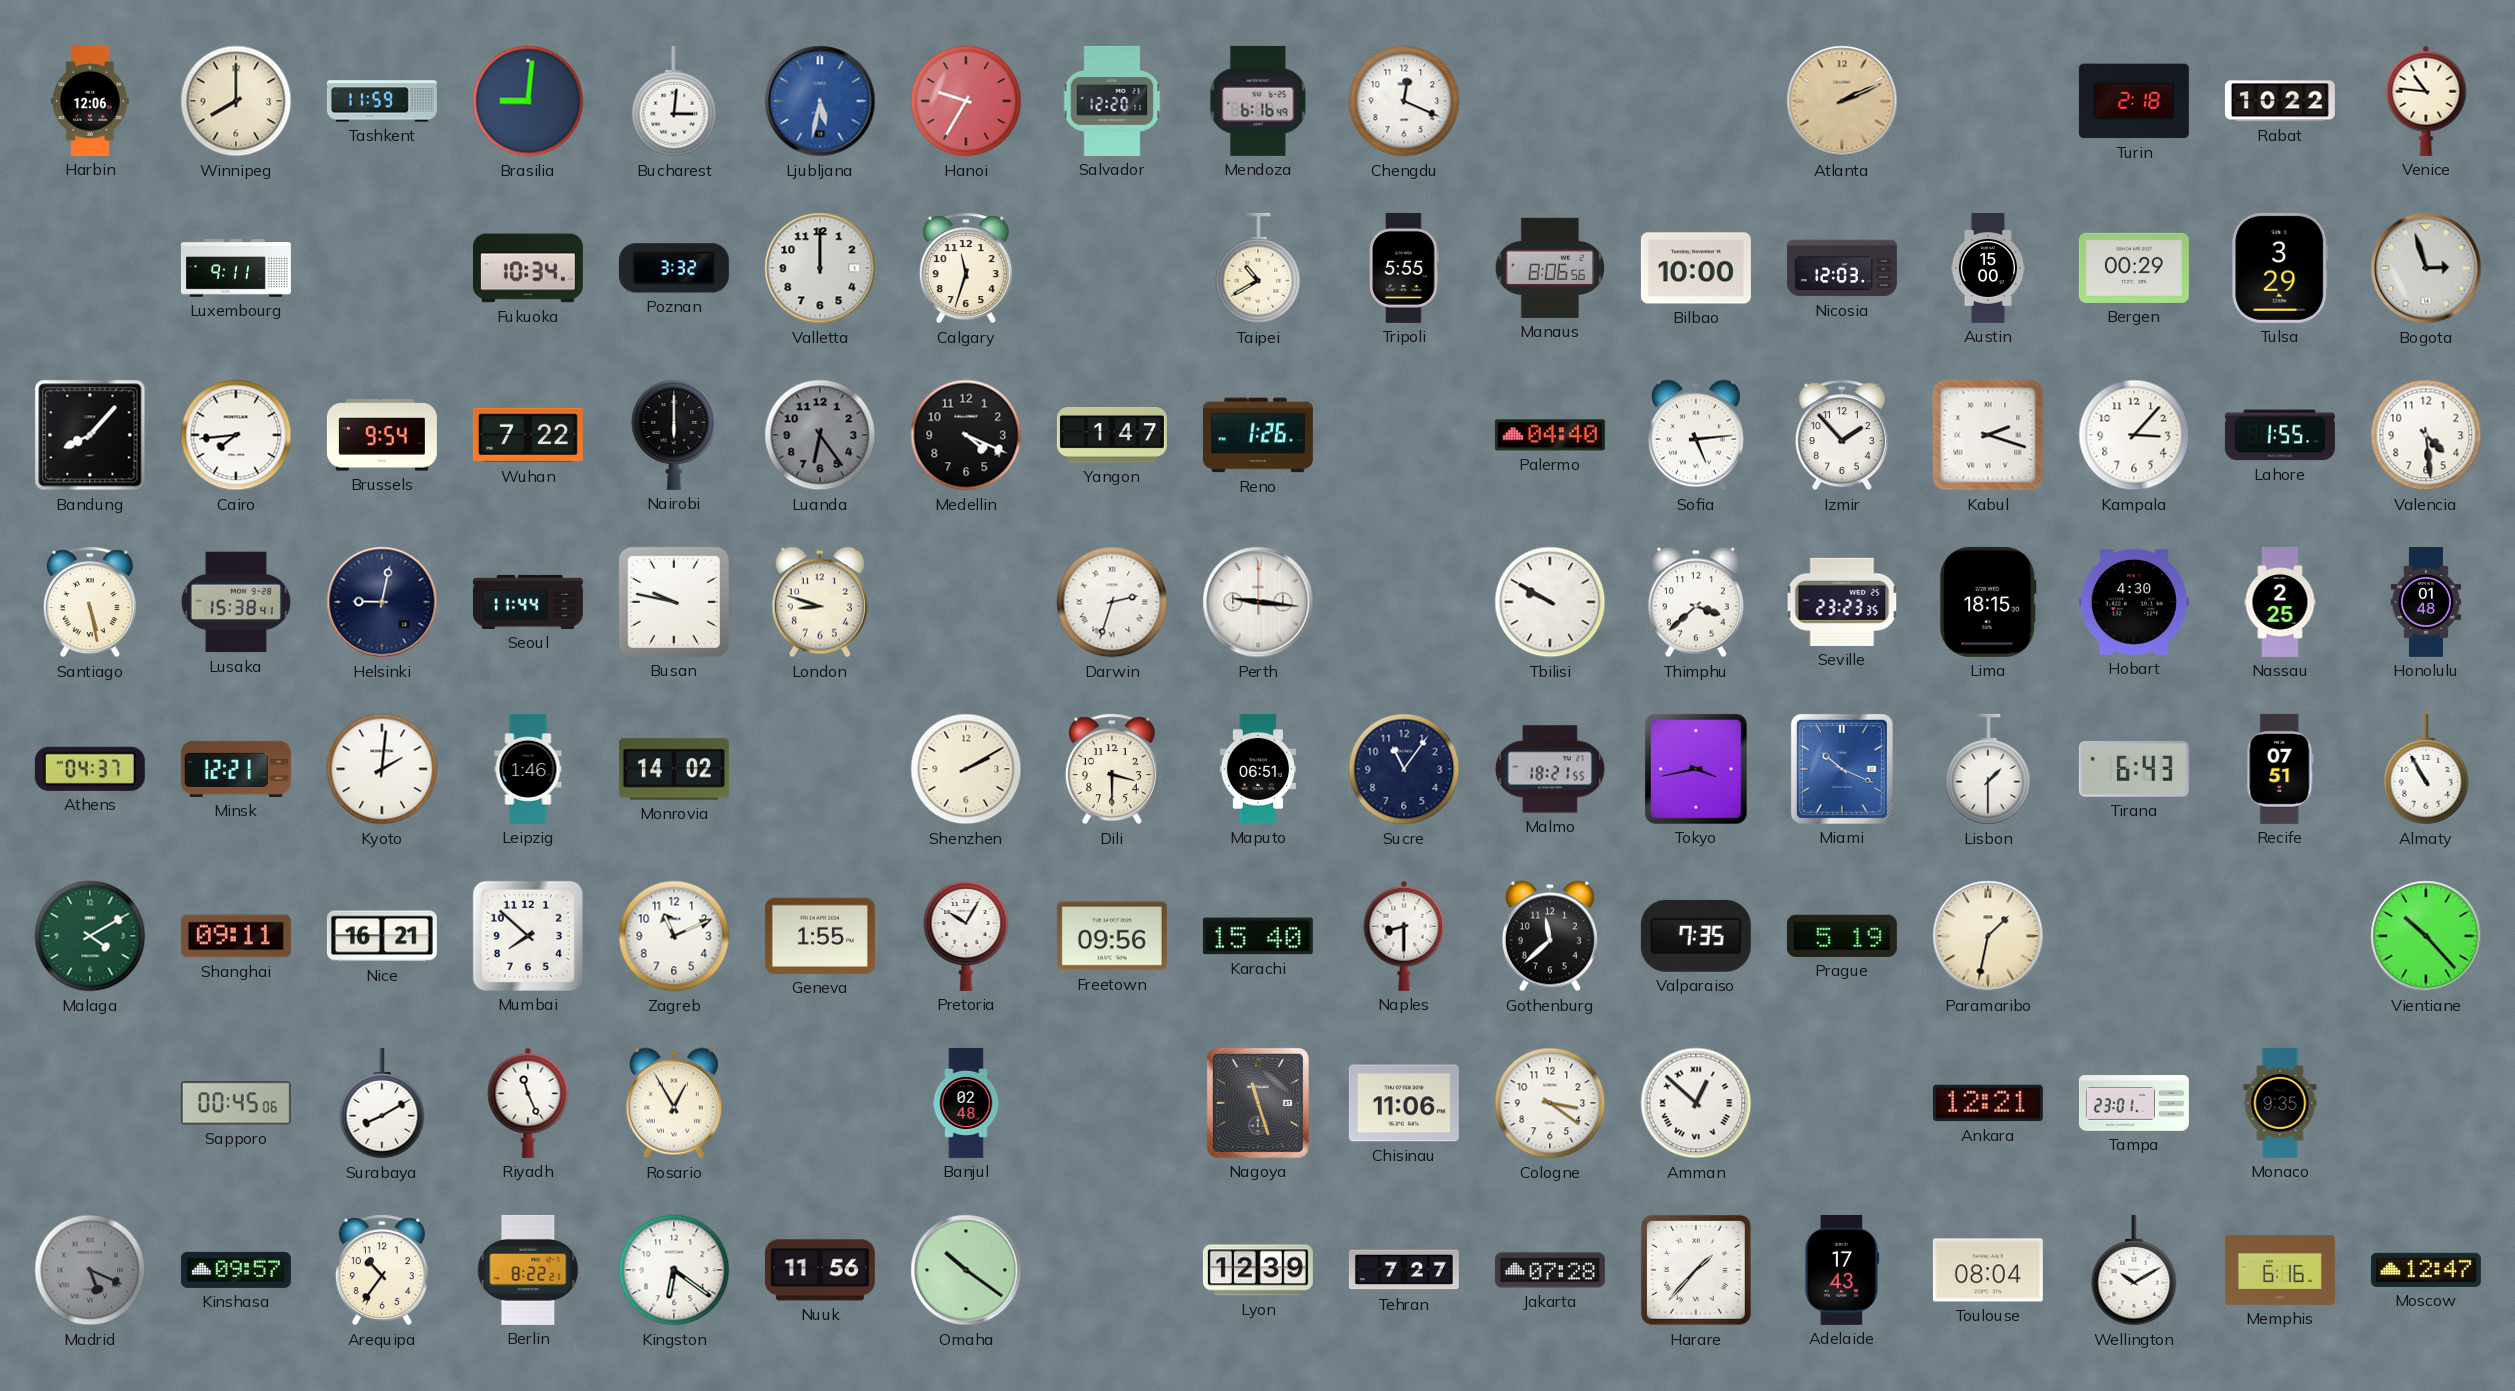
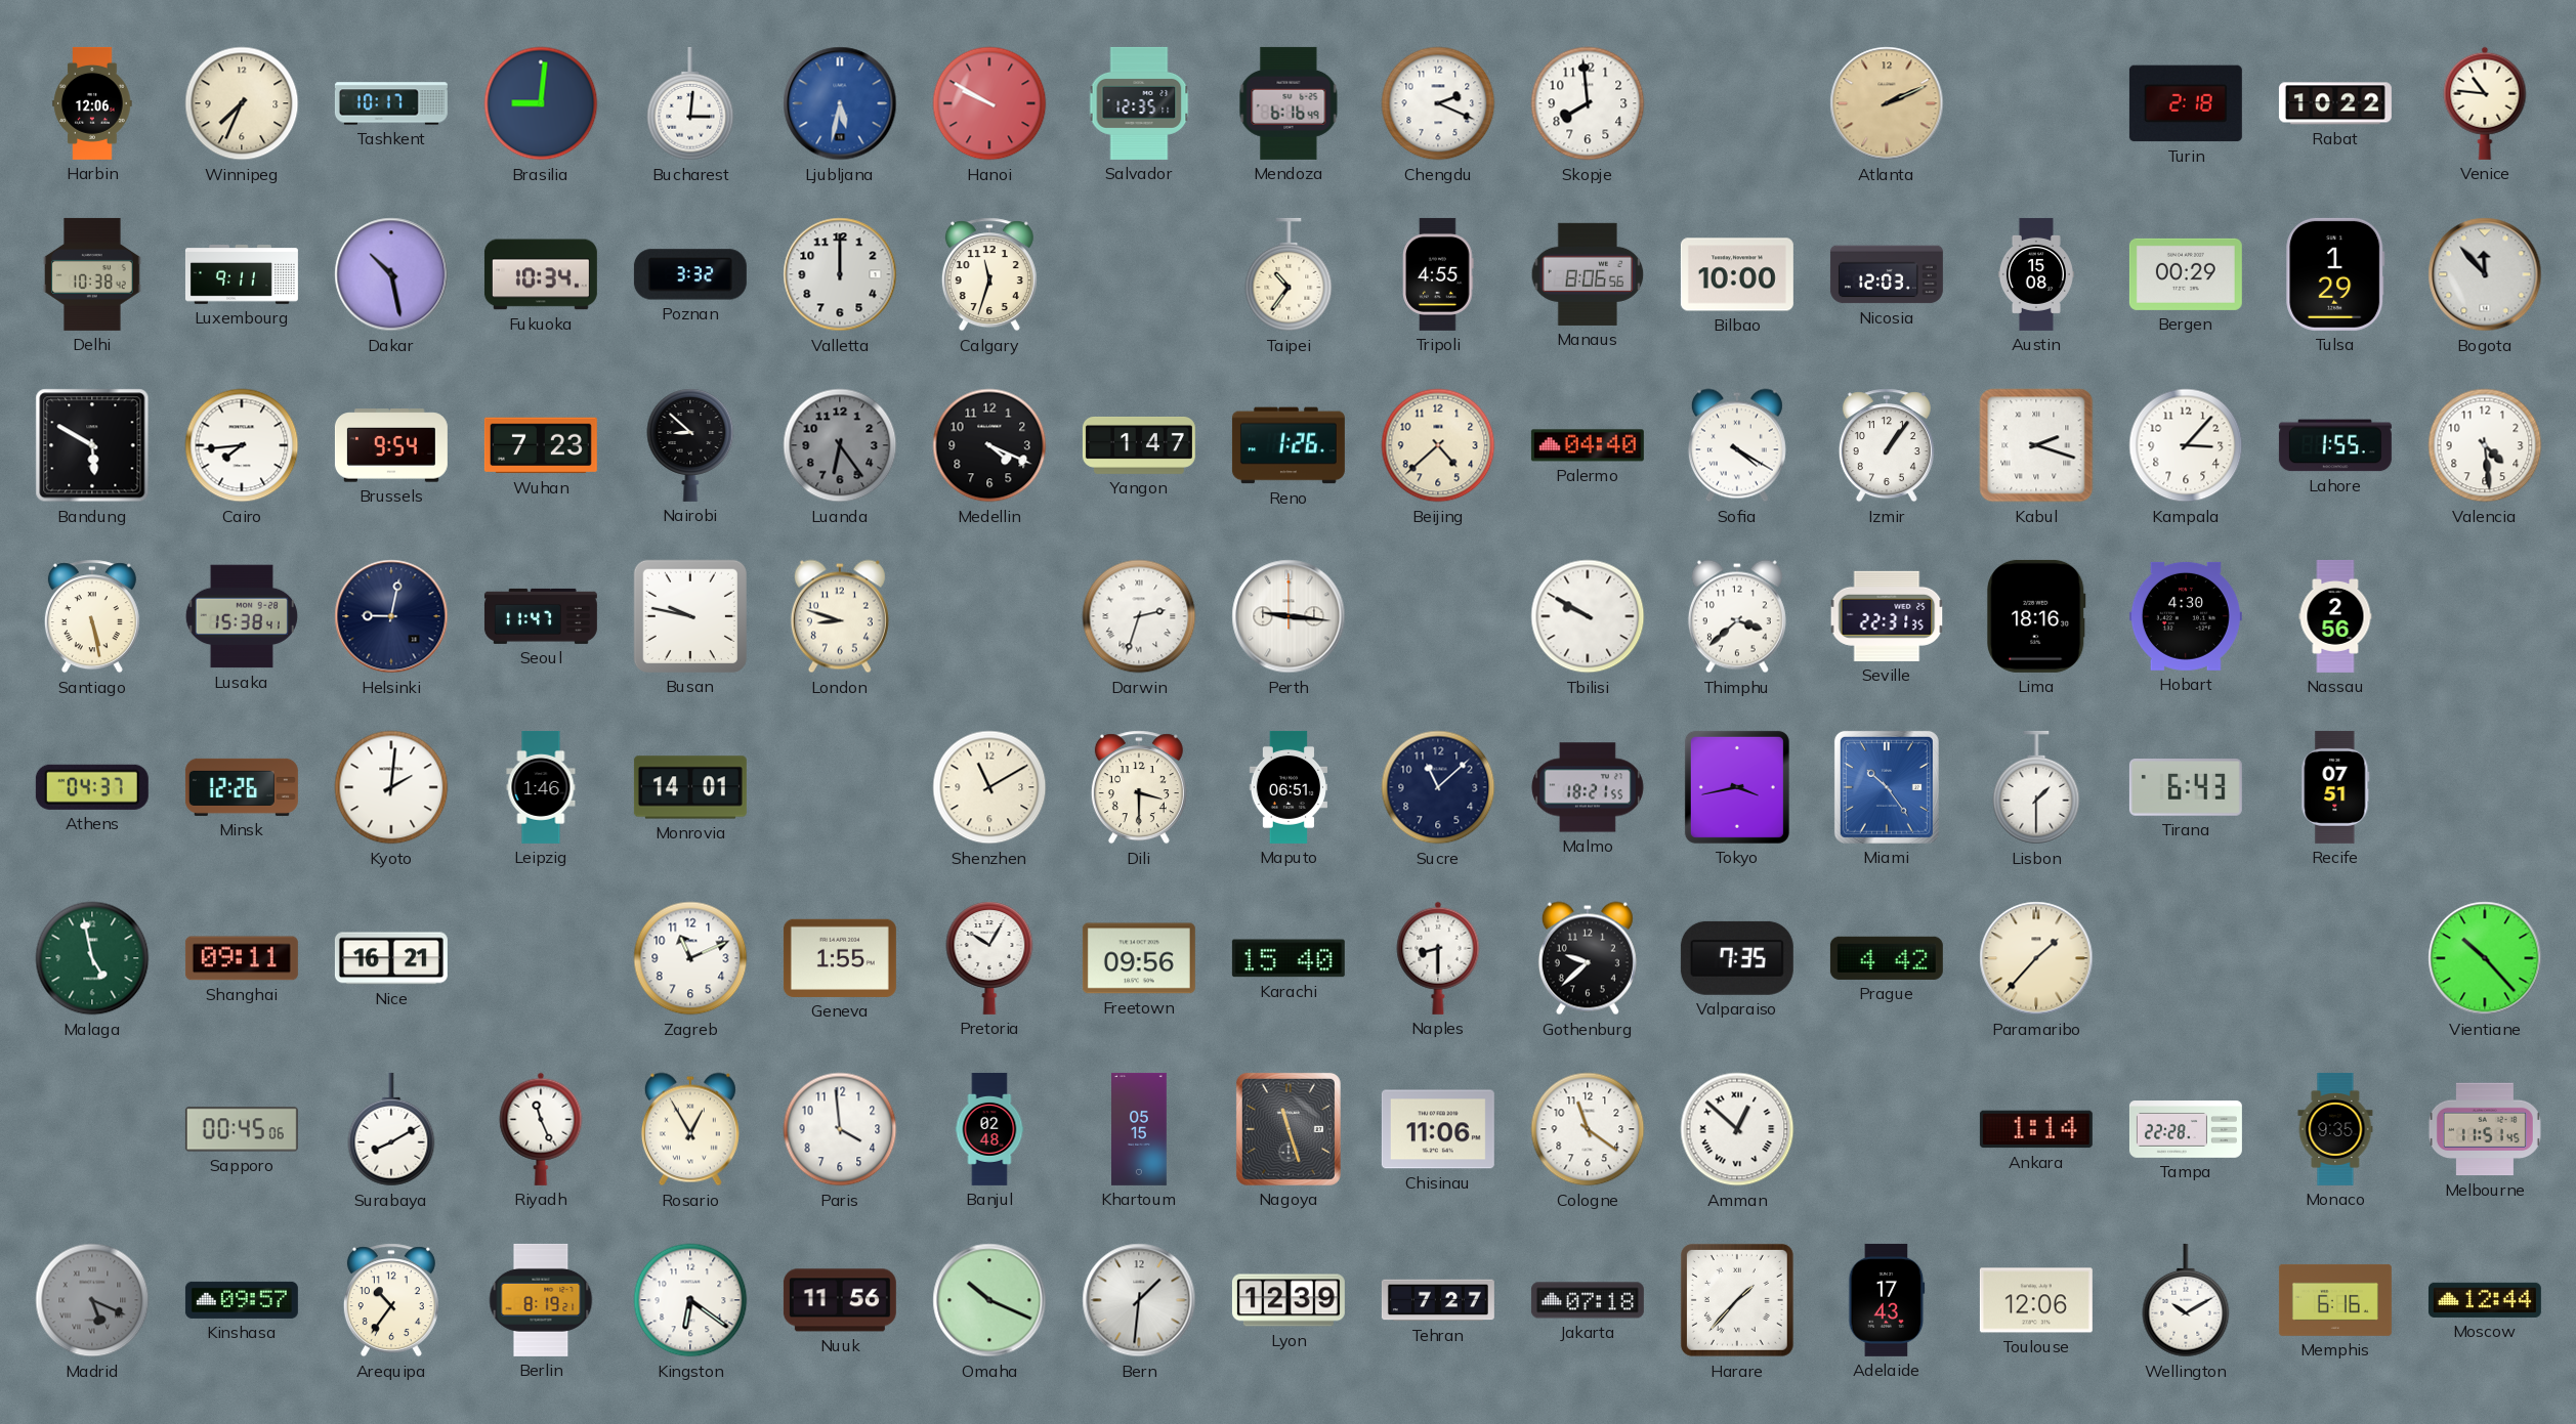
Winnipeg: 8:00 -> 7:34 (242, 103)
Tashkent: 11:59 -> 10:17 (391, 103)
Hanoi: 9:35 -> 9:50 (989, 103)
Salvador: 12:20 -> 12:35 (1139, 103)
Chengdu: 12:19 -> 2:19 (1438, 103)
Skopje: none -> 7:59 (1588, 103)
Delhi: none -> 10:38 (93, 274)
Dakar: none -> 10:28 (391, 274)
Taipei: 10:40 -> 10:36 (1289, 274)
Tripoli: 5:55 -> 4:55 (1438, 274)
Austin: 15:00 -> 15:08 (2036, 274)
Tulsa: 3:29 -> 1:29 (2335, 274)
Bogota: 2:57 -> 11:53 (2485, 274)
Bandung: 8:07 -> 5:50 (92, 445)
Wuhan: 7:22 -> 7:23 (541, 445)
Nairobi: 6:00 -> 8:52 (690, 445)
Beijing: none -> 4:38 (1438, 445)
Sofia: 5:14 -> 4:20 (1737, 445)
Izmir: 1:53 -> 1:06 (1887, 445)
Seoul: 11:44 -> 11:47 (541, 616)
Seville: 23:23 -> 22:31 (1887, 616)
Lima: 18:15 -> 18:16 (2036, 616)
Nassau: 2:25 -> 2:56 (2335, 616)
Honolulu: 01:48 -> none (2426, 602)
Minsk: 12:21 -> 12:26 (242, 787)
Monrovia: 14:02 -> 14:01 (690, 787)
Shenzhen: 2:10 -> 11:10 (989, 787)
Sucre: 11:06 -> 11:08 (1438, 787)
Miami: 10:19 -> 10:24 (1887, 787)
Almaty: 10:55 -> none (2426, 769)
Malaga: 4:10 -> 4:58 (92, 958)
Mumbai: 7:52 -> none (528, 936)
Gothenburg: 11:38 -> 9:38 (1588, 958)
Prague: 5:19 -> 4:42 (1887, 958)
Paramaribo: 1:32 -> 1:37 (2036, 958)
Paris: none -> 3:59 (840, 1129)
Khartoum: none -> 05:15 (1139, 1129)
Cologne: 3:21 -> 11:21 (1588, 1129)
Ankara: 12:21 -> 1:14 (2036, 1129)
Tampa: 23:01 -> 22:28 (2186, 1129)
Melbourne: none -> 11:51 (2485, 1129)
Berlin: 8:22 -> 8:19 (541, 1300)
Omaha: 10:21 -> 10:19 (989, 1300)
Bern: none -> 1:31 (1139, 1300)
Jakarta: 07:28 -> 07:18 (1588, 1300)
Toulouse: 08:04 -> 12:06 (2036, 1300)
Moscow: 12:47 -> 12:44 (2485, 1300)
